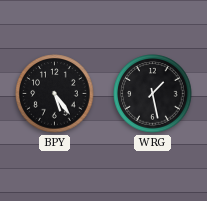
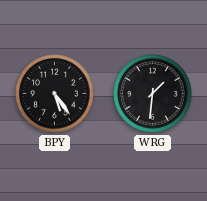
WRG: 1:28 -> 1:31 (153, 94)
